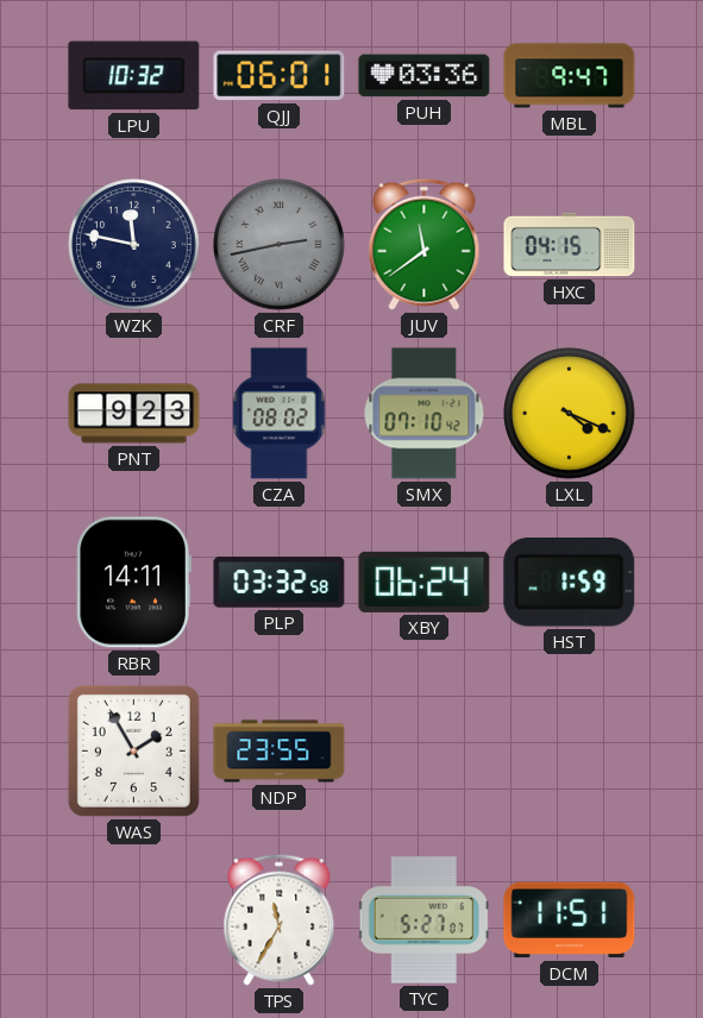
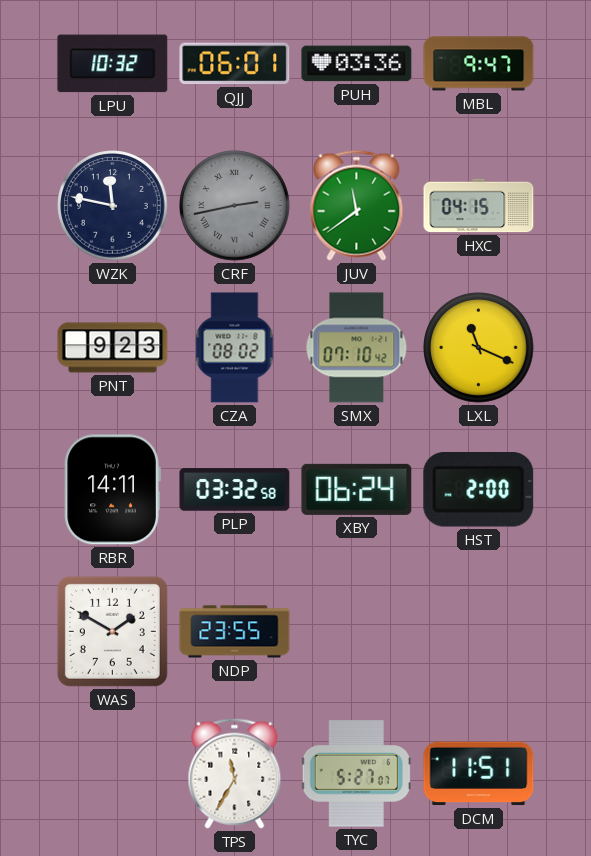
LXL: 4:19 -> 11:19 (479, 348)
HST: 1:59 -> 2:00 (479, 490)
WAS: 1:55 -> 1:50 (112, 631)
